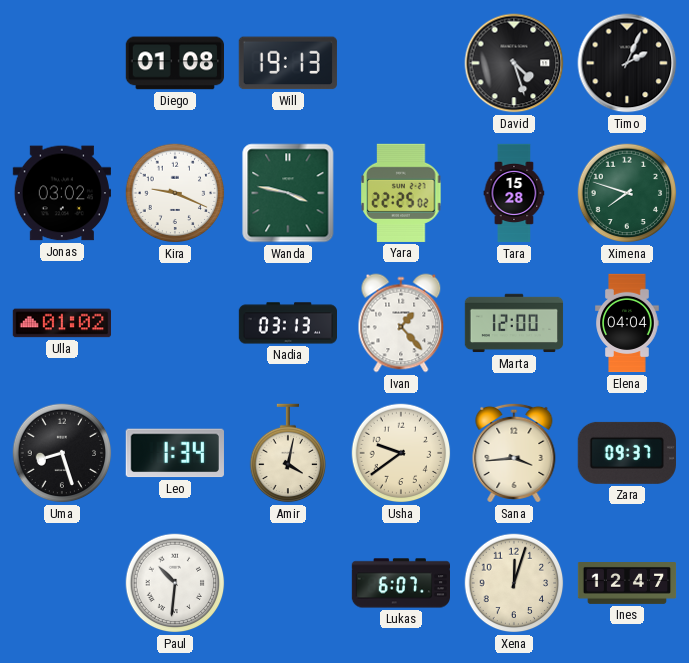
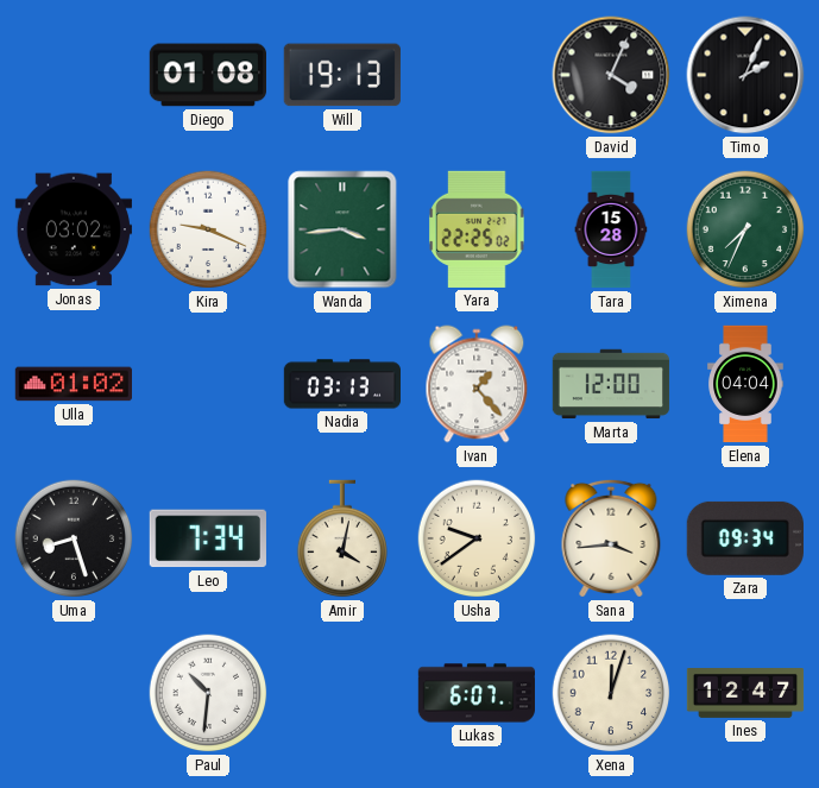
David: 4:27 -> 4:04 (611, 75)
Wanda: 3:47 -> 3:44 (342, 229)
Ximena: 7:48 -> 7:34 (745, 229)
Leo: 1:34 -> 7:34 (208, 538)
Zara: 09:37 -> 09:34 (745, 538)
